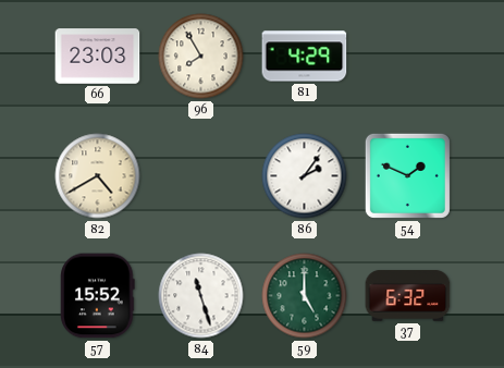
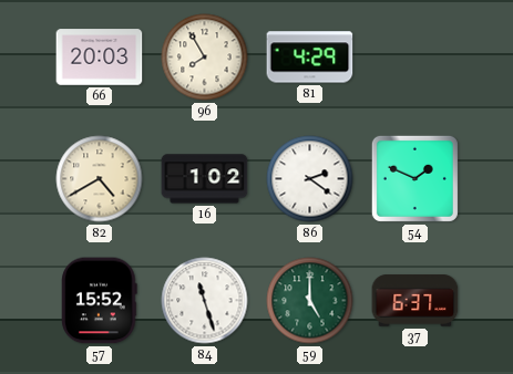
66: 23:03 -> 20:03 (100, 58)
16: none -> 1:02 (205, 179)
86: 2:06 -> 2:21 (310, 179)
37: 6:32 -> 6:37 (415, 300)
